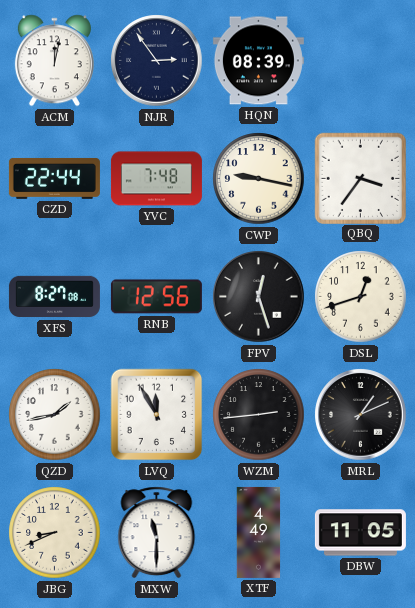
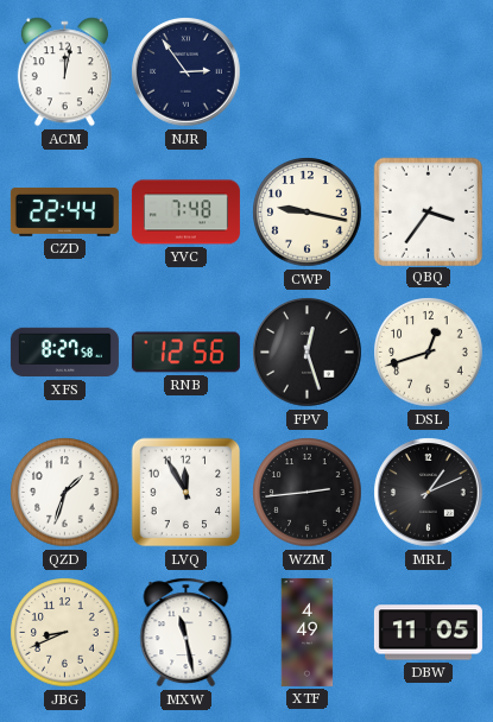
HQN: 08:39 -> none (258, 61)
XFS: 8:27:08 -> 8:27:58 (64, 353)
QZD: 1:43 -> 1:33 (65, 493)
MXW: 11:30 -> 11:28 (187, 633)
